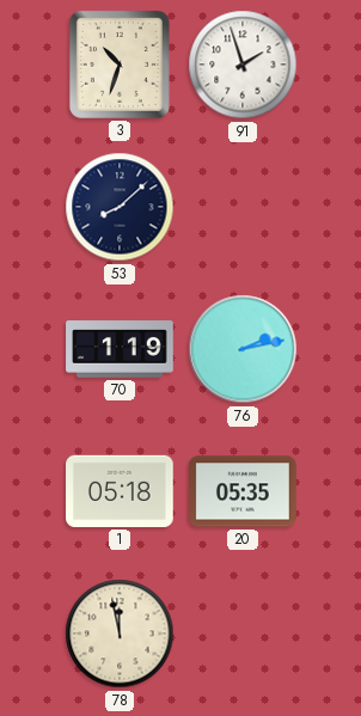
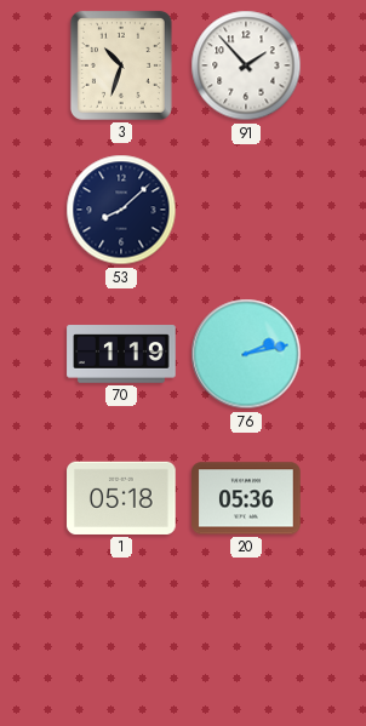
91: 1:57 -> 1:53 (246, 65)
20: 05:35 -> 05:36 (246, 498)
78: 11:58 -> none (120, 634)
